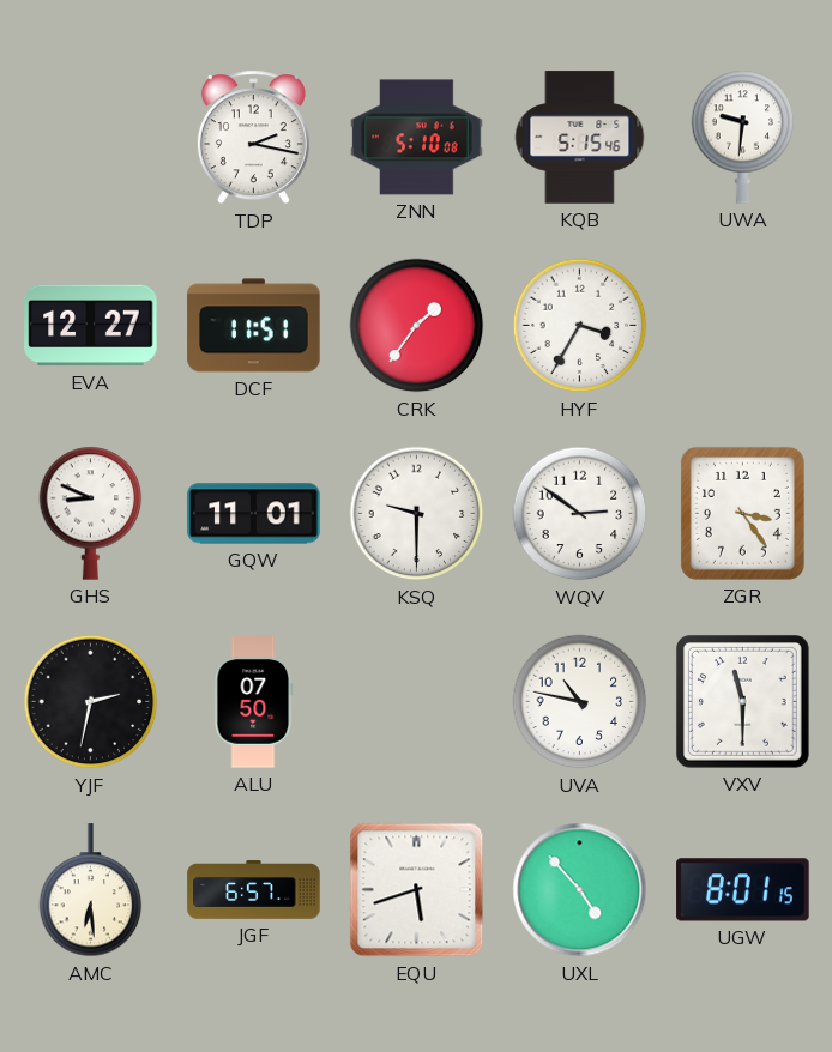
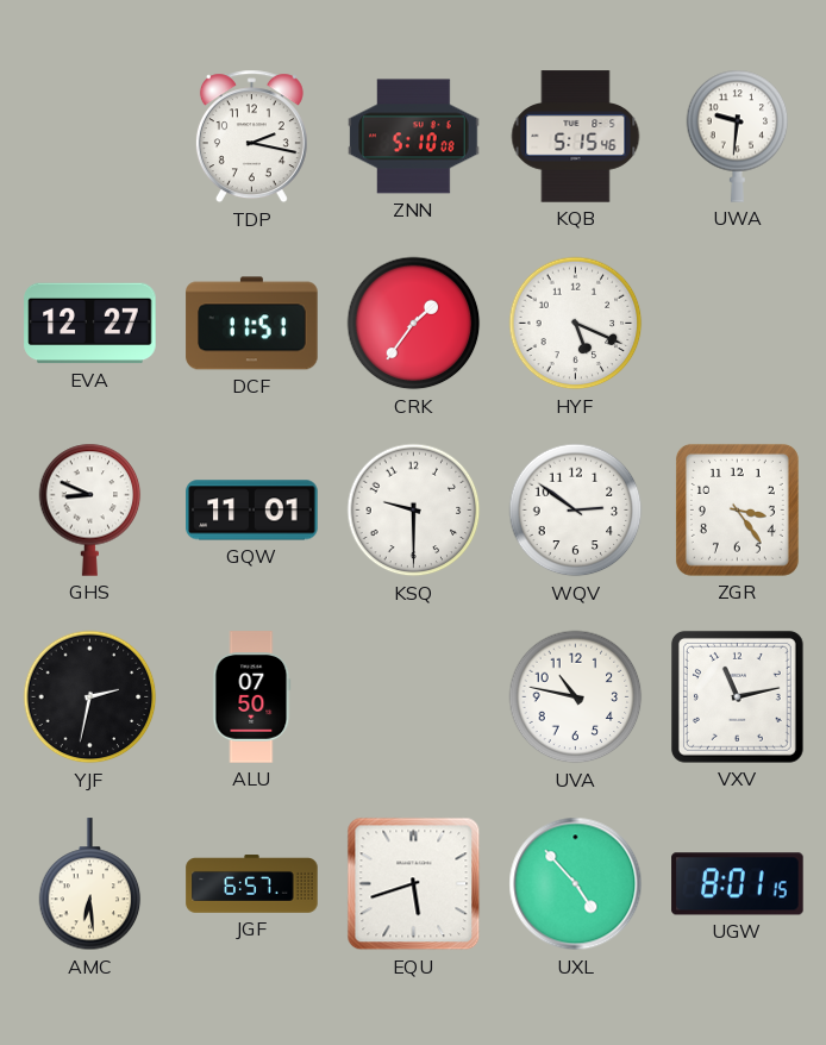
HYF: 3:35 -> 5:19 (576, 324)
VXV: 11:30 -> 11:13 (737, 696)
